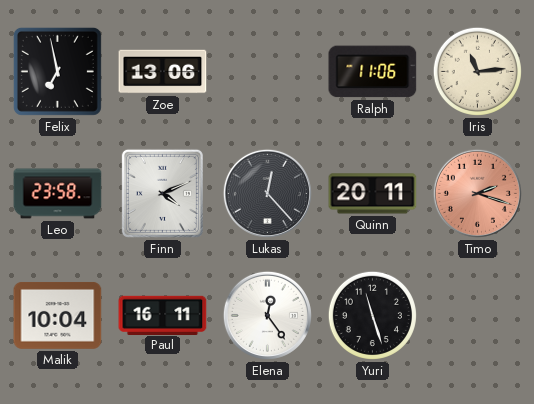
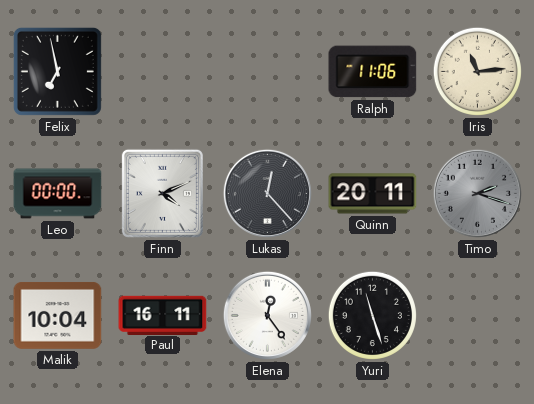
Zoe: 13:06 -> none (163, 72)
Leo: 23:58 -> 00:00 (58, 194)
Timo dial: salmon -> grey (477, 193)
